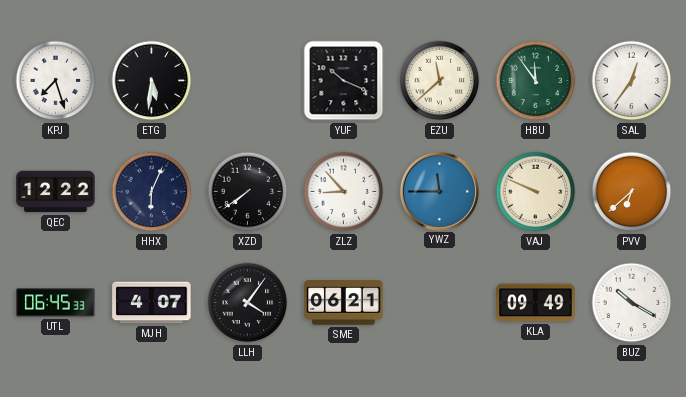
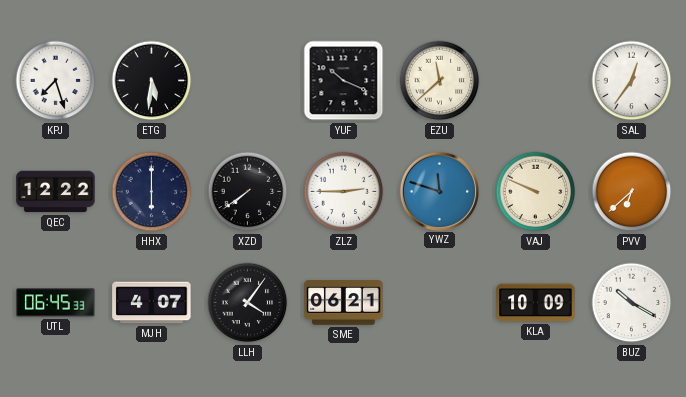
HBU: 11:54 -> none (536, 81)
HHX: 6:04 -> 6:00 (152, 192)
ZLZ: 8:53 -> 2:45 (344, 192)
YWZ: 11:45 -> 11:48 (439, 191)
KLA: 09:49 -> 10:09 (536, 303)
